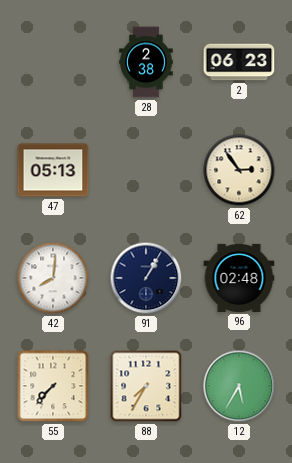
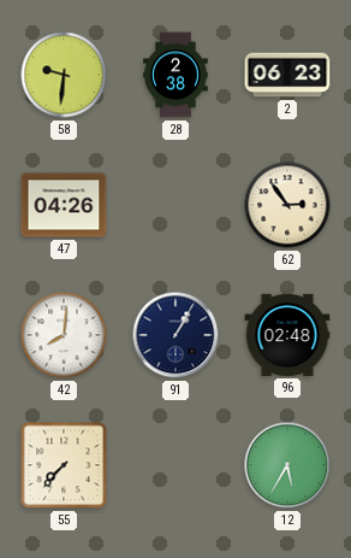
58: none -> 9:31 (64, 75)
47: 05:13 -> 04:26 (64, 205)
88: 7:35 -> none (146, 386)
